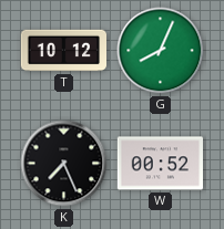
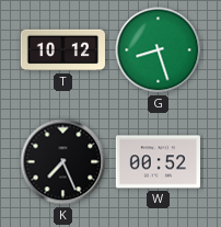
G: 8:04 -> 8:27 (159, 50)
